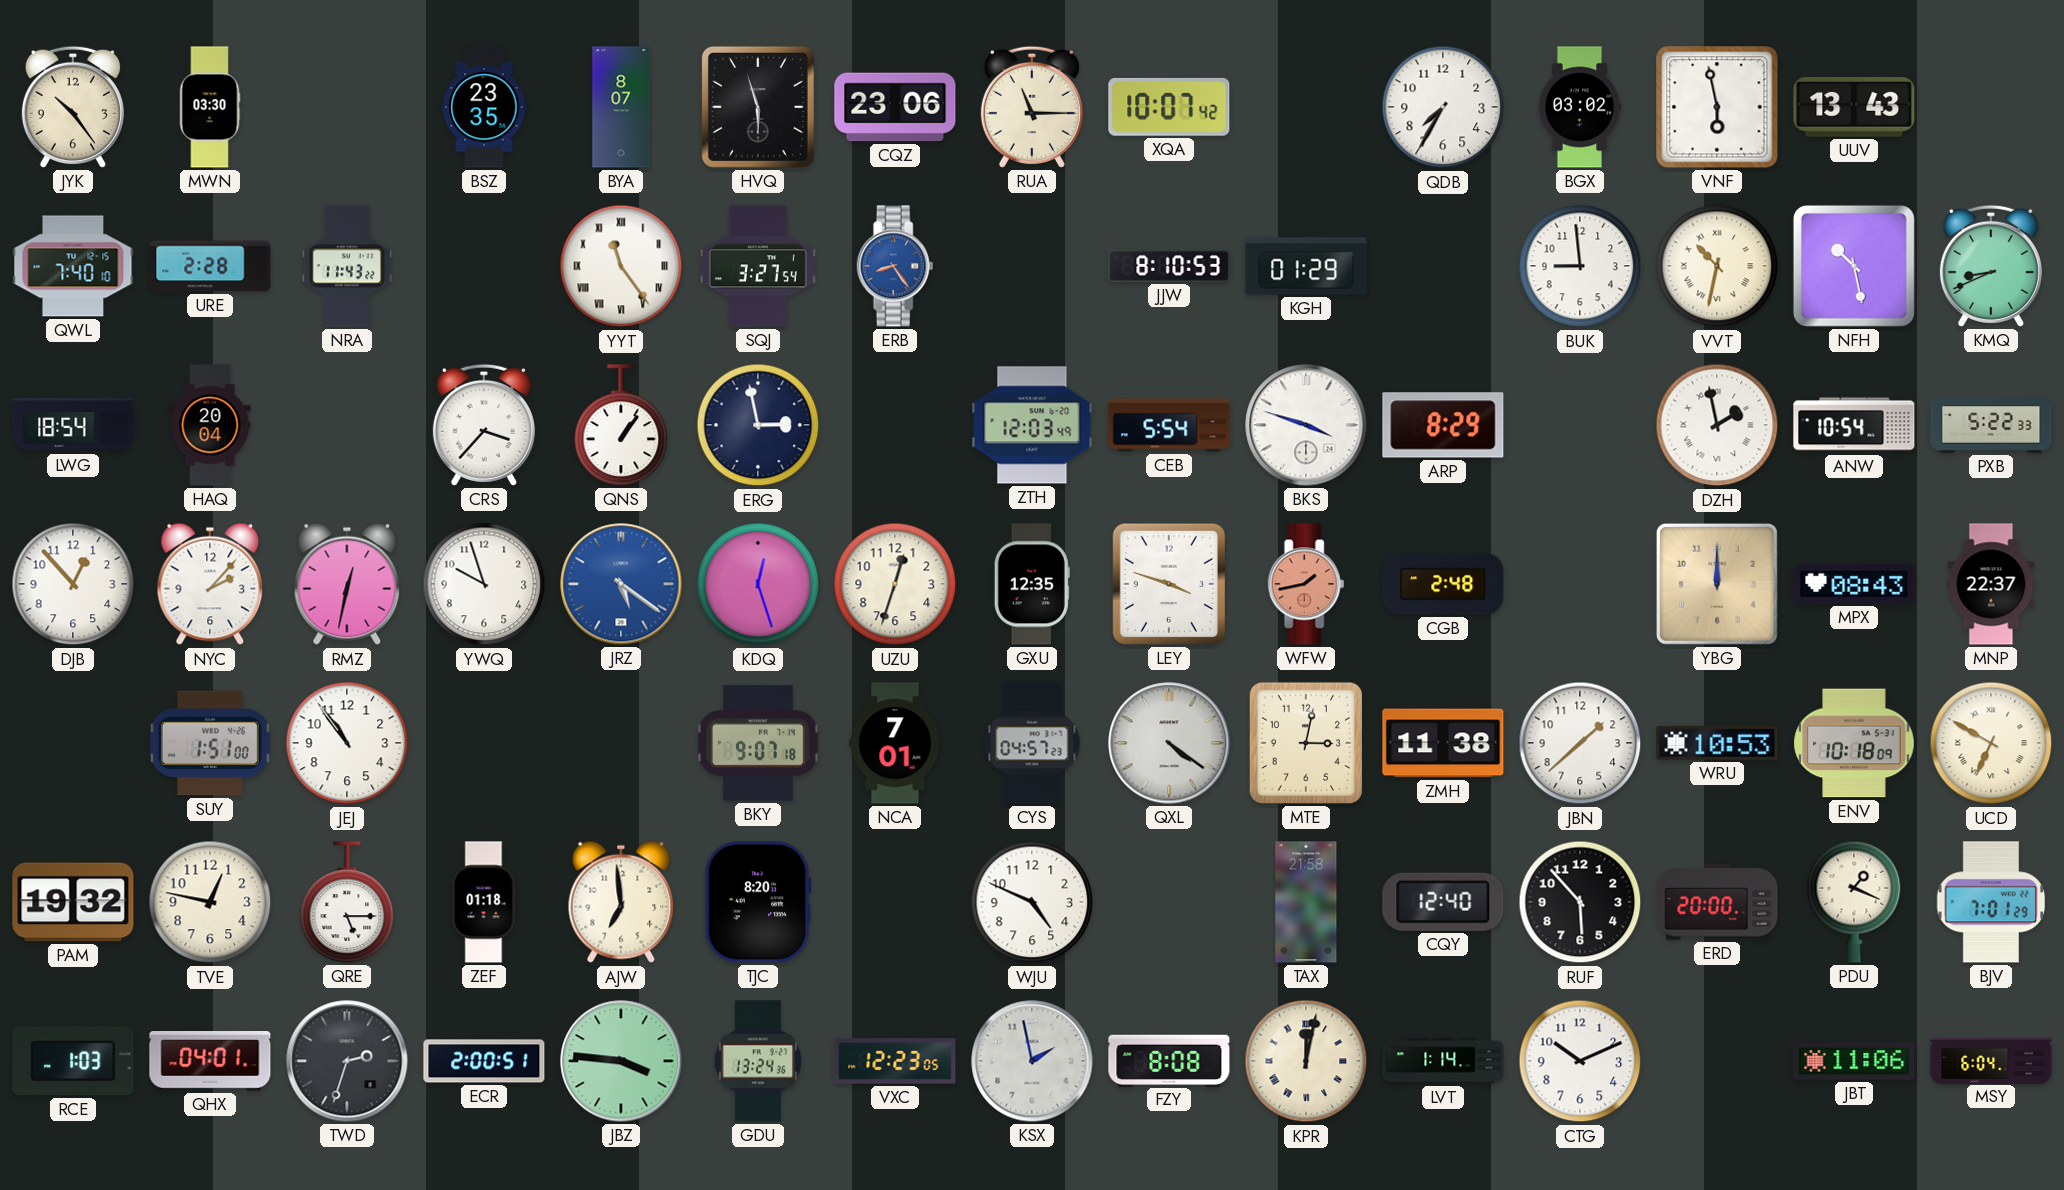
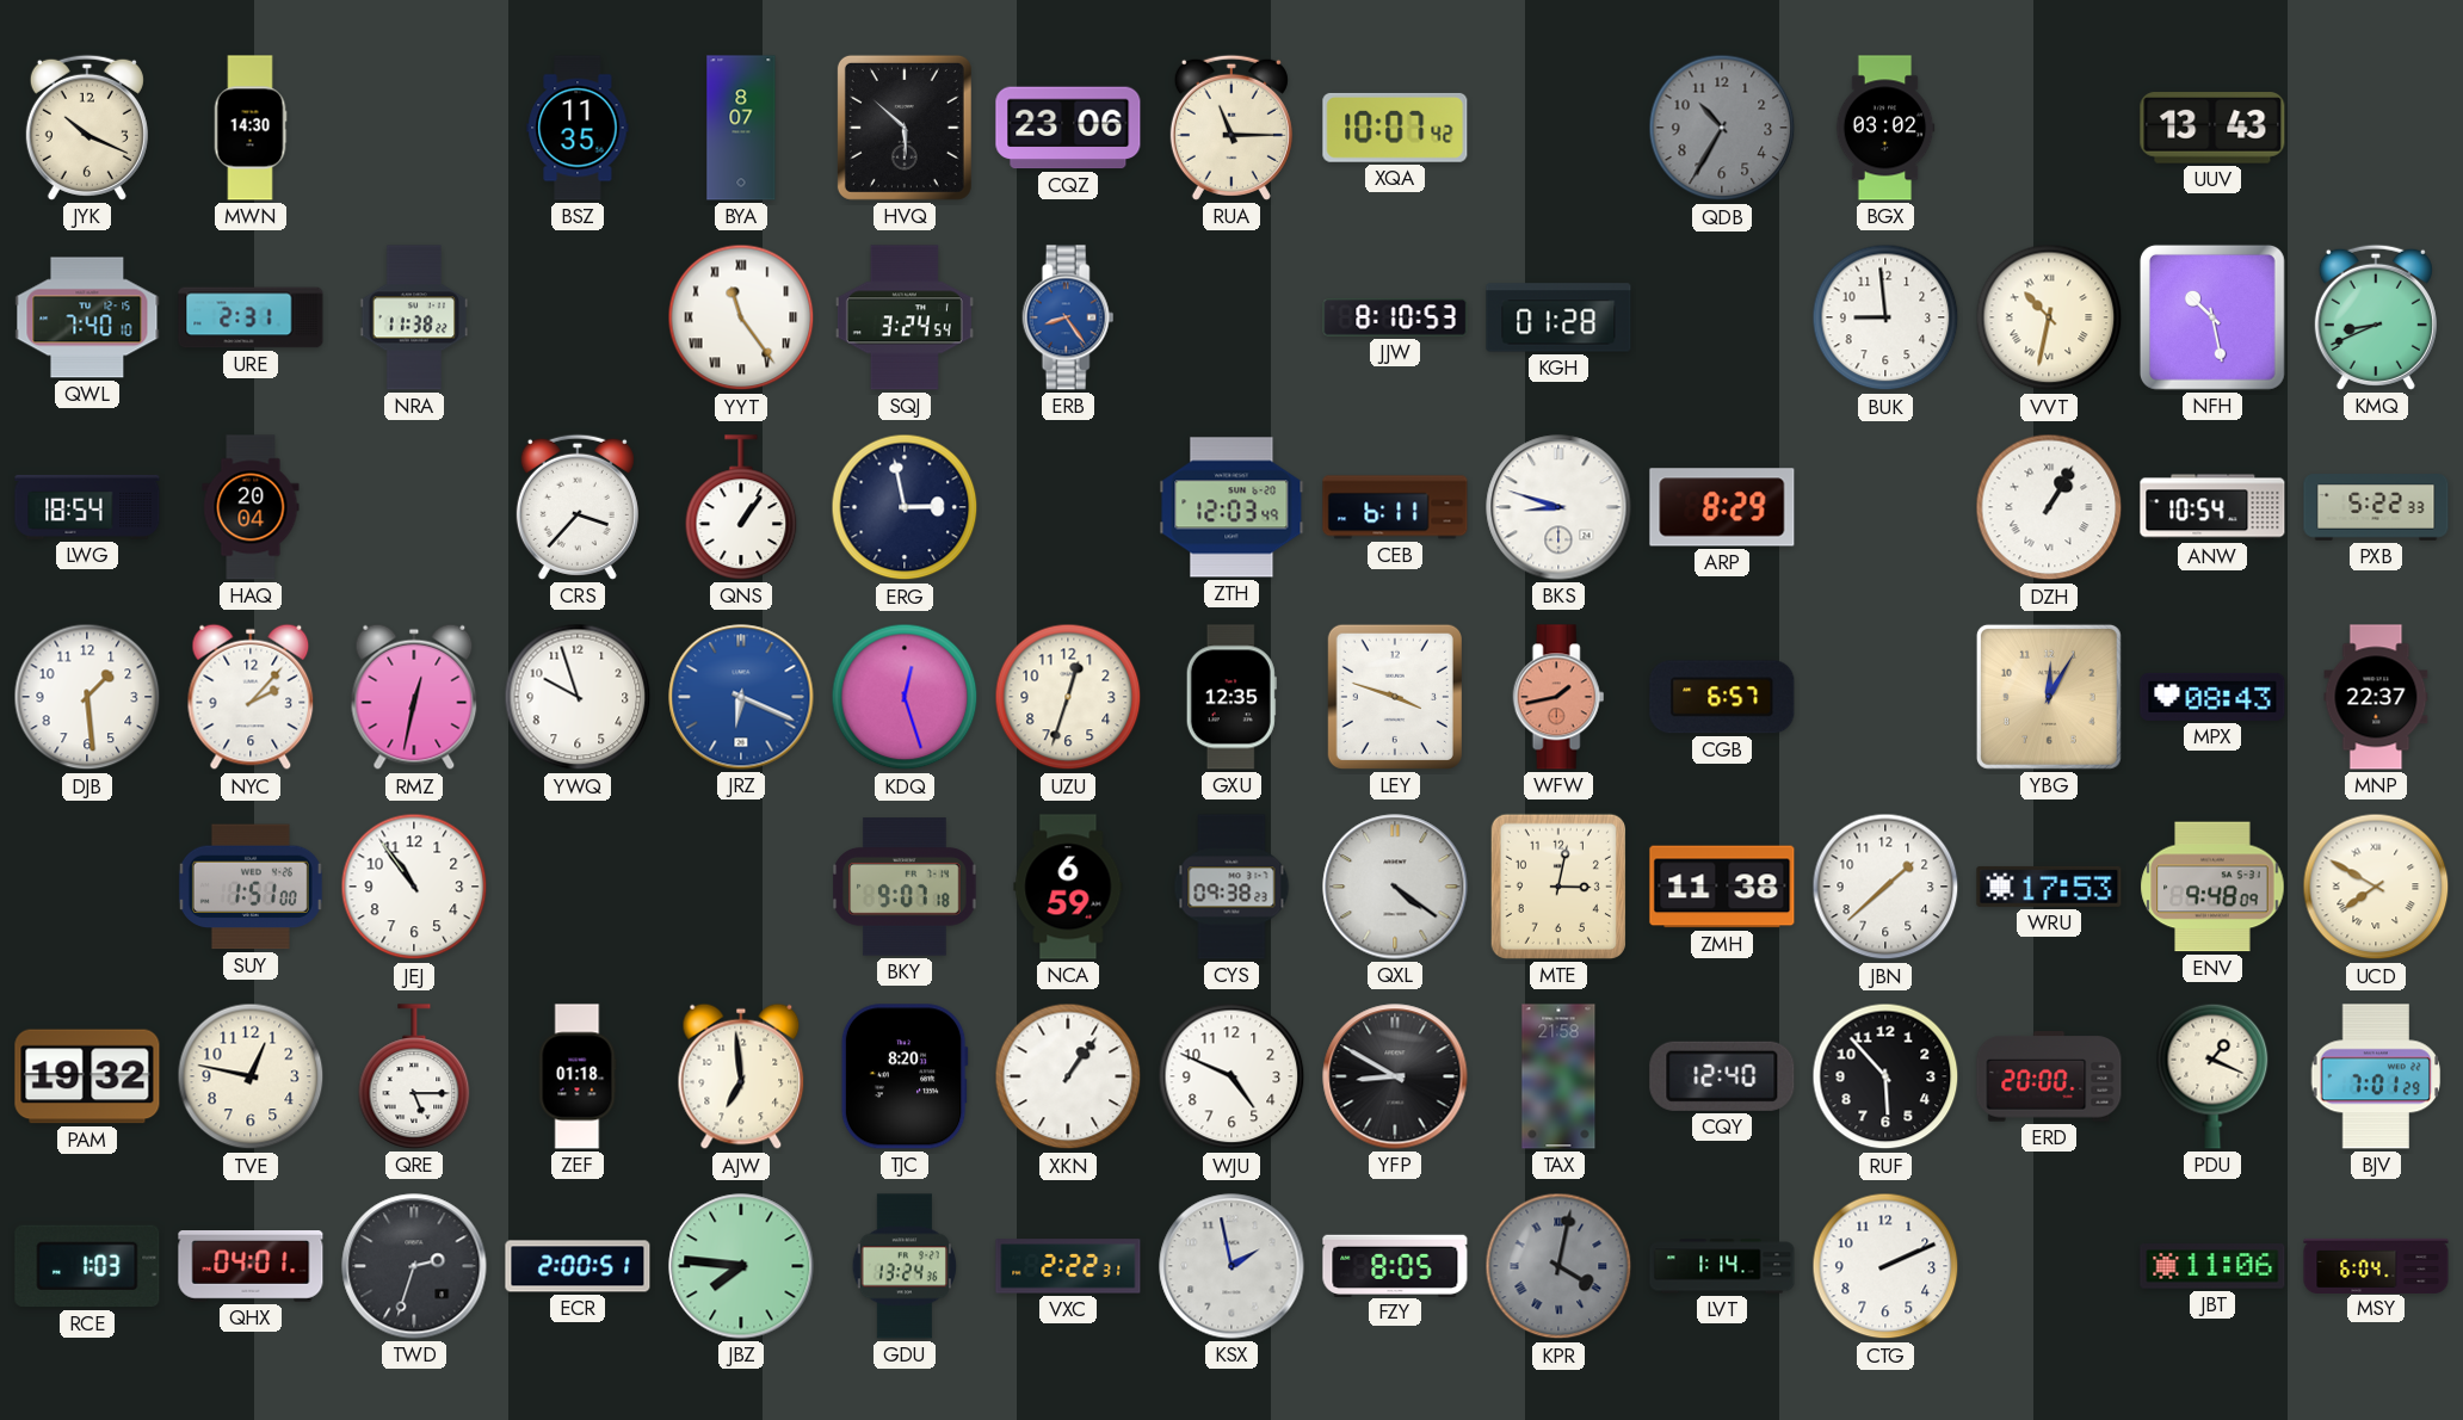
JYK: 10:24 -> 10:19 (87, 128)
MWN: 03:30 -> 14:30 (251, 128)
BSZ: 23:35 -> 11:35 (578, 128)
HVQ: 5:57 -> 5:52 (905, 128)
QDB: 7:35 -> 10:35 (1722, 128)
QDB dial: white -> grey (1722, 128)
VNF: 5:58 -> none (1717, 107)
URE: 2:28 -> 2:31 (251, 317)
NRA: 11:43 -> 11:38 (414, 317)
SQJ: 3:27 -> 3:24 (905, 317)
KGH: 01:29 -> 01:28 (1558, 317)
CEB: 5:54 -> 6:11 (1395, 507)
BKS: 3:48 -> 8:48 (1558, 507)
DZH: 1:58 -> 1:05 (2049, 507)
DJB: 12:53 -> 1:29 (87, 697)
JRZ: 5:21 -> 6:19 (741, 697)
CGB: 2:48 -> 6:57 (1722, 697)
YBG: 12:00 -> 12:05 (2049, 697)
NCA: 7:01 -> 6:59 (1068, 887)
CYS: 04:57 -> 09:38 (1231, 887)
WRU: 10:53 -> 17:53 (2049, 887)
ENV: 10:18 -> 9:48 (2212, 887)
UCD: 6:50 -> 7:50 (2376, 887)
XKN: none -> 1:06 (1068, 1076)
YFP: none -> 8:50 (1395, 1076)
JBZ: 3:46 -> 7:46 (741, 1266)
VXC: 12:23 -> 2:22 (1068, 1266)
FZY: 8:08 -> 8:05 (1395, 1265)
KPR: 12:02 -> 4:02 (1558, 1266)
KPR dial: cream -> grey (1558, 1266)
CTG: 10:11 -> 2:11 (1885, 1266)
